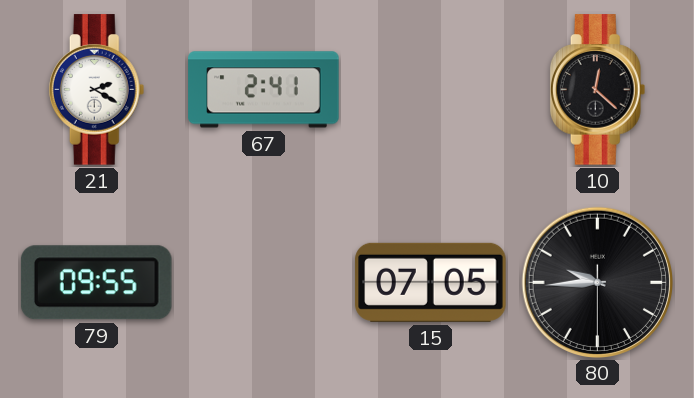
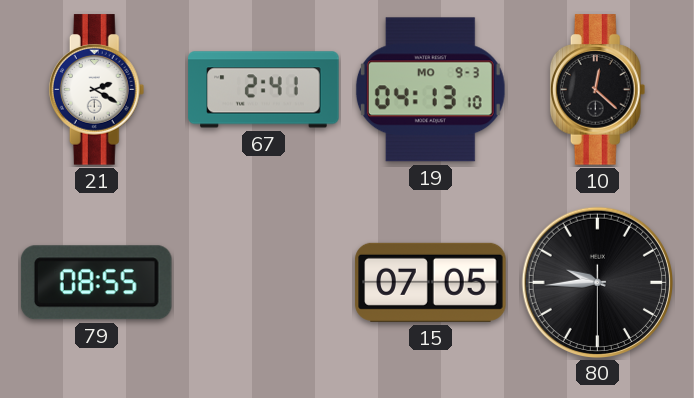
19: none -> 04:13 (430, 90)
79: 09:55 -> 08:55 (96, 283)
